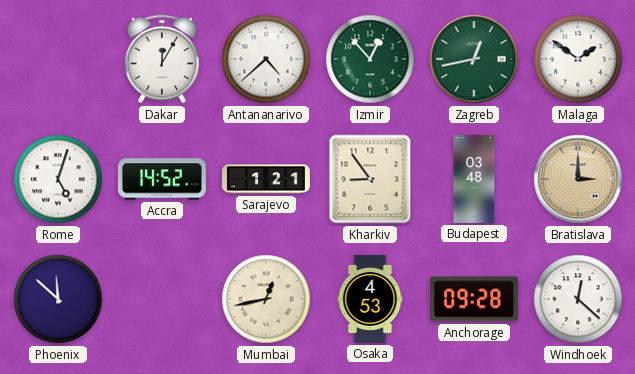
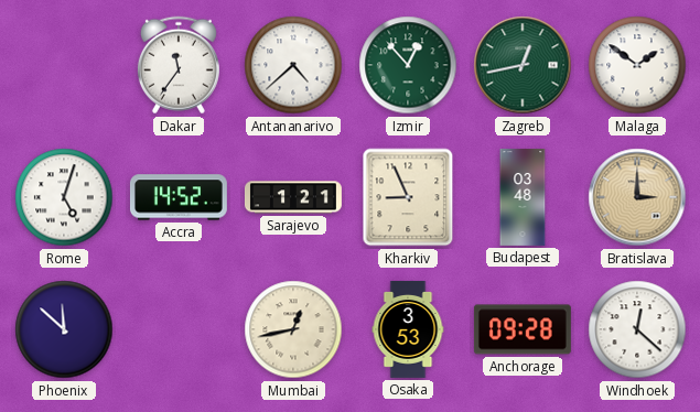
Dakar: 12:05 -> 11:36 (179, 65)
Kharkiv: 8:54 -> 8:56 (408, 197)
Osaka: 4:53 -> 3:53 (408, 329)
